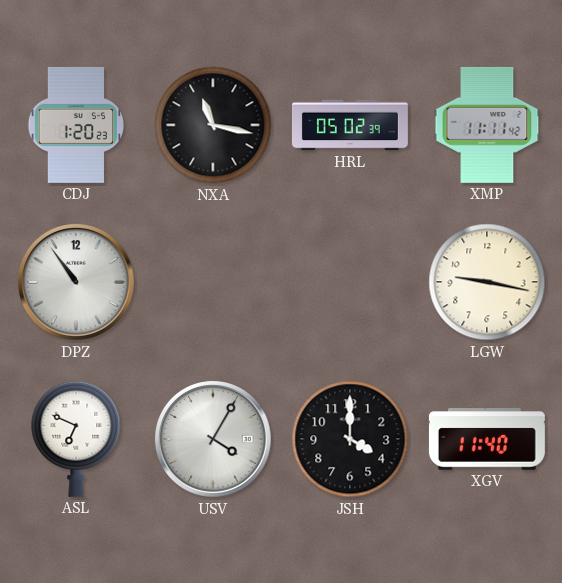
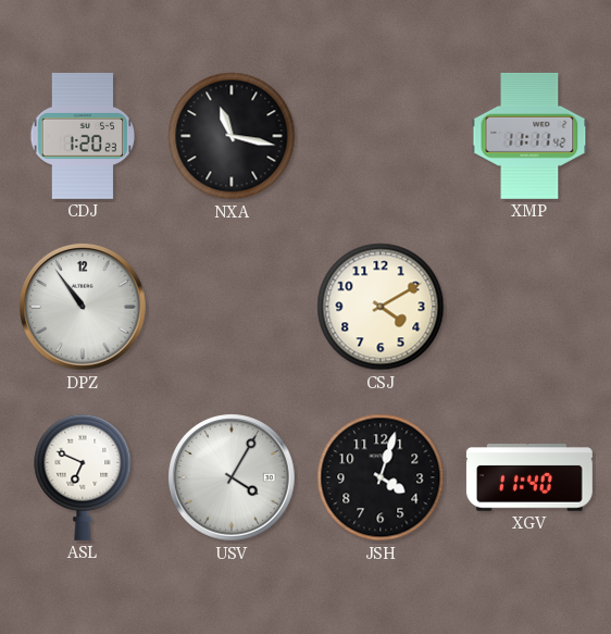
HRL: 05:02 -> none (350, 125)
CSJ: none -> 4:10 (381, 307)
LGW: 9:17 -> none (487, 282)
JSH: 4:00 -> 4:03 (381, 477)
